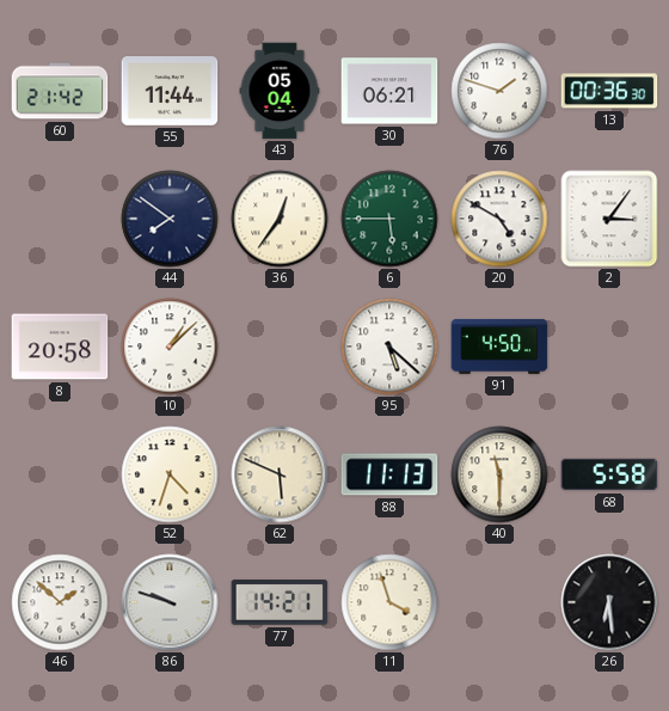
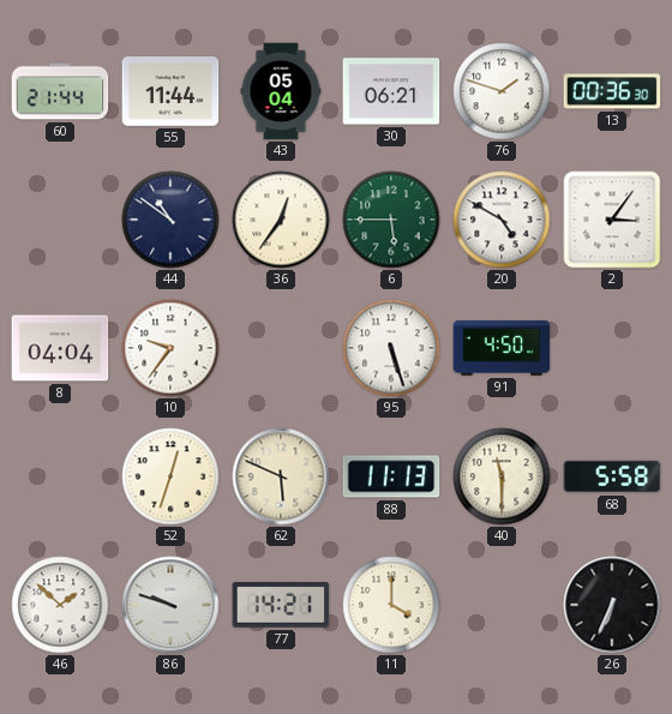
60: 21:42 -> 21:44 (60, 91)
44: 7:51 -> 10:51 (170, 220)
8: 20:58 -> 04:04 (60, 348)
10: 1:08 -> 9:36 (170, 348)
95: 5:22 -> 5:27 (391, 348)
52: 4:33 -> 12:33 (170, 476)
11: 3:57 -> 4:00 (391, 605)
26: 6:29 -> 6:34 (612, 605)
